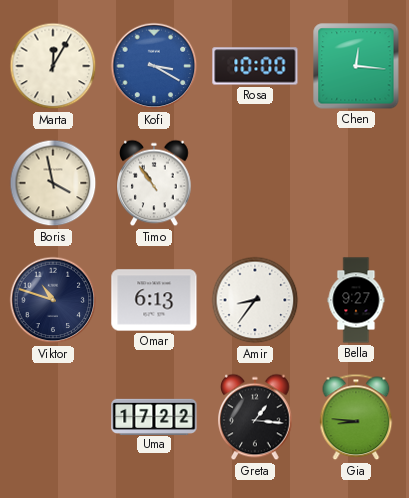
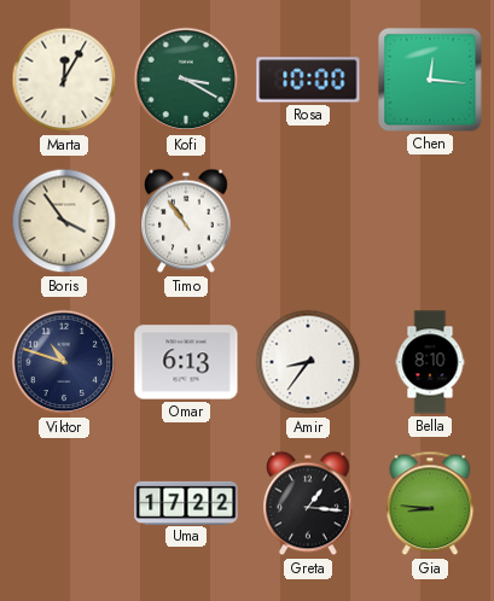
Kofi dial: blue -> green (186, 80)
Boris: 3:58 -> 3:54 (64, 221)
Bella: 9:27 -> 8:10 (430, 362)
